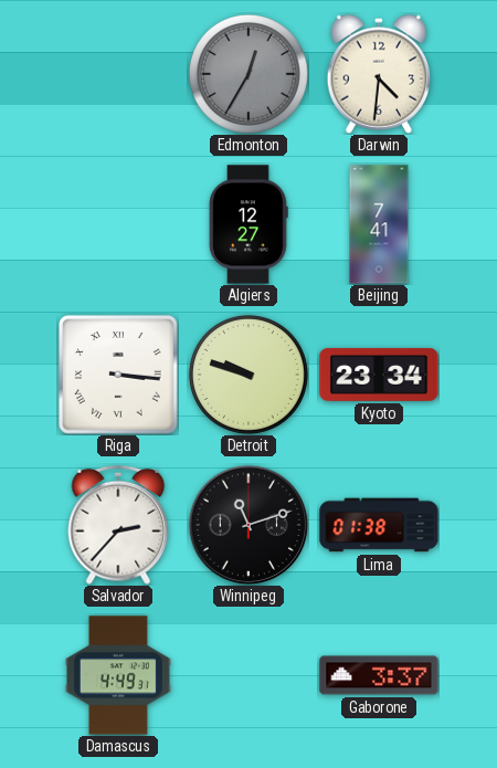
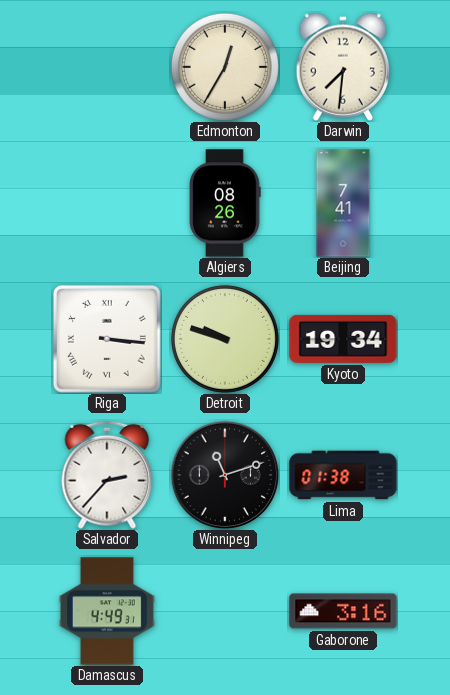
Edmonton dial: grey -> cream (225, 67)
Darwin: 4:31 -> 7:31 (342, 67)
Algiers: 12:27 -> 08:26 (225, 203)
Kyoto: 23:34 -> 19:34 (343, 339)
Gaborone: 3:37 -> 3:16 (343, 611)
